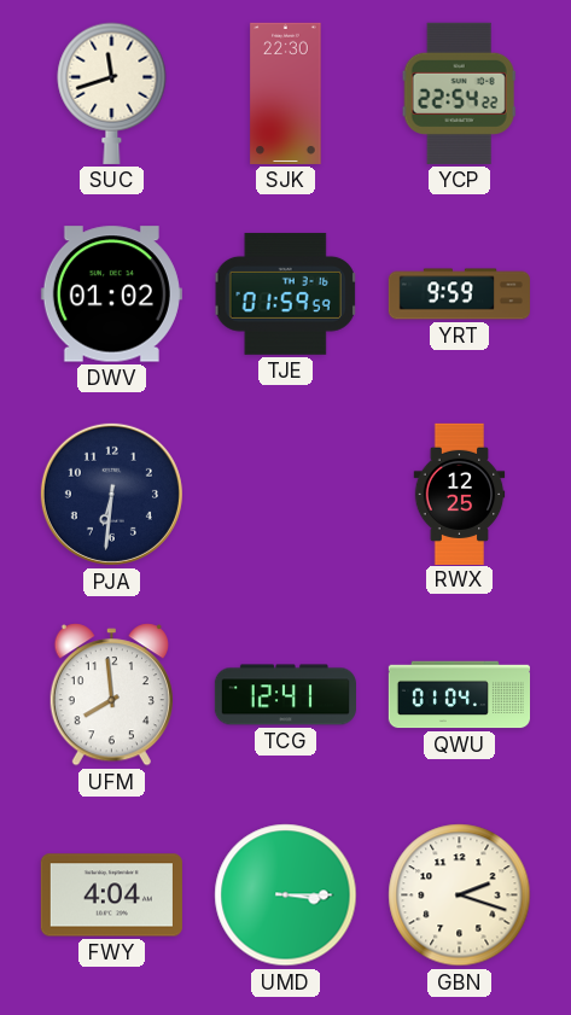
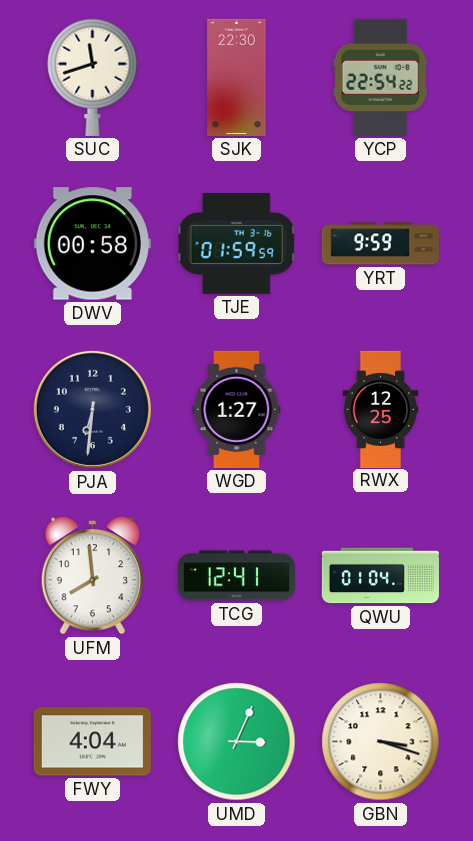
DWV: 01:02 -> 00:58 (92, 244)
WGD: none -> 1:27 (237, 409)
UMD: 3:15 -> 3:04 (237, 742)
GBN: 2:18 -> 3:18 (381, 742)
